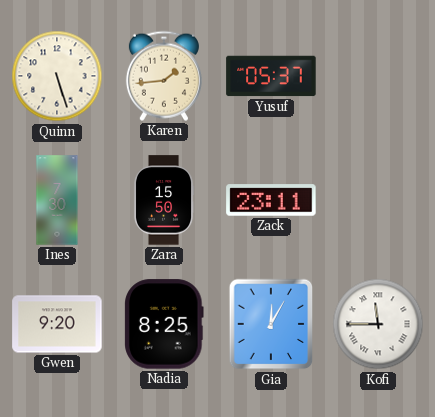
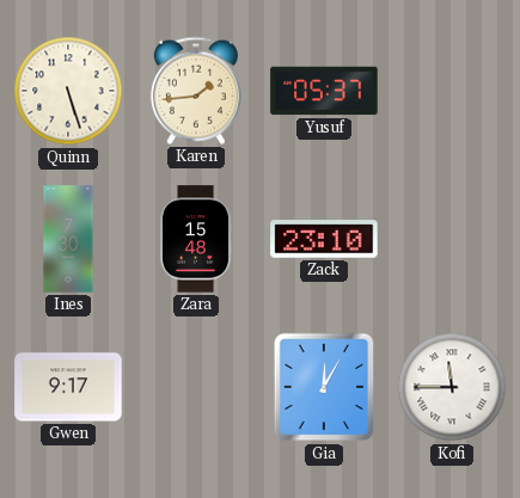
Zara: 15:50 -> 15:48 (196, 239)
Zack: 23:11 -> 23:10 (324, 239)
Gwen: 9:20 -> 9:17 (68, 387)
Nadia: 8:25 -> none (164, 324)
